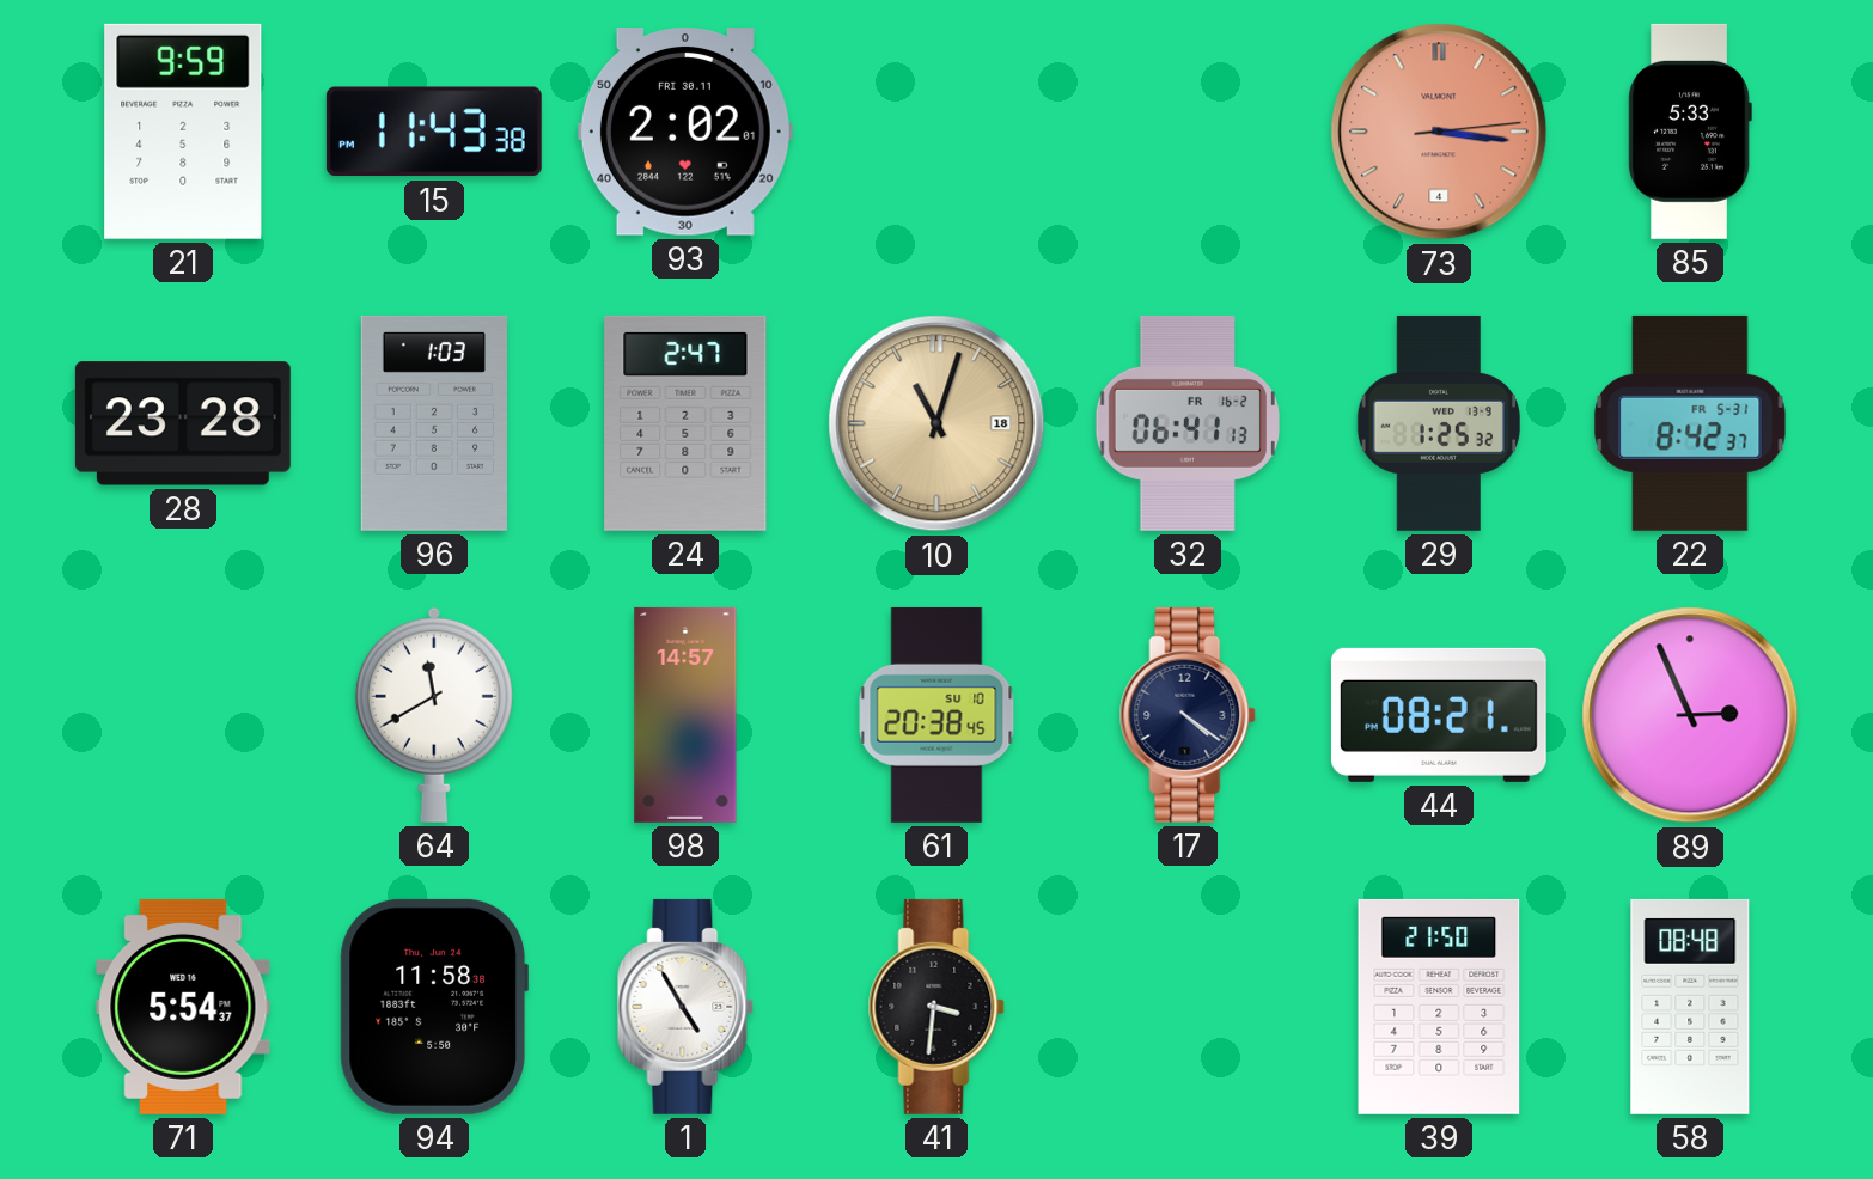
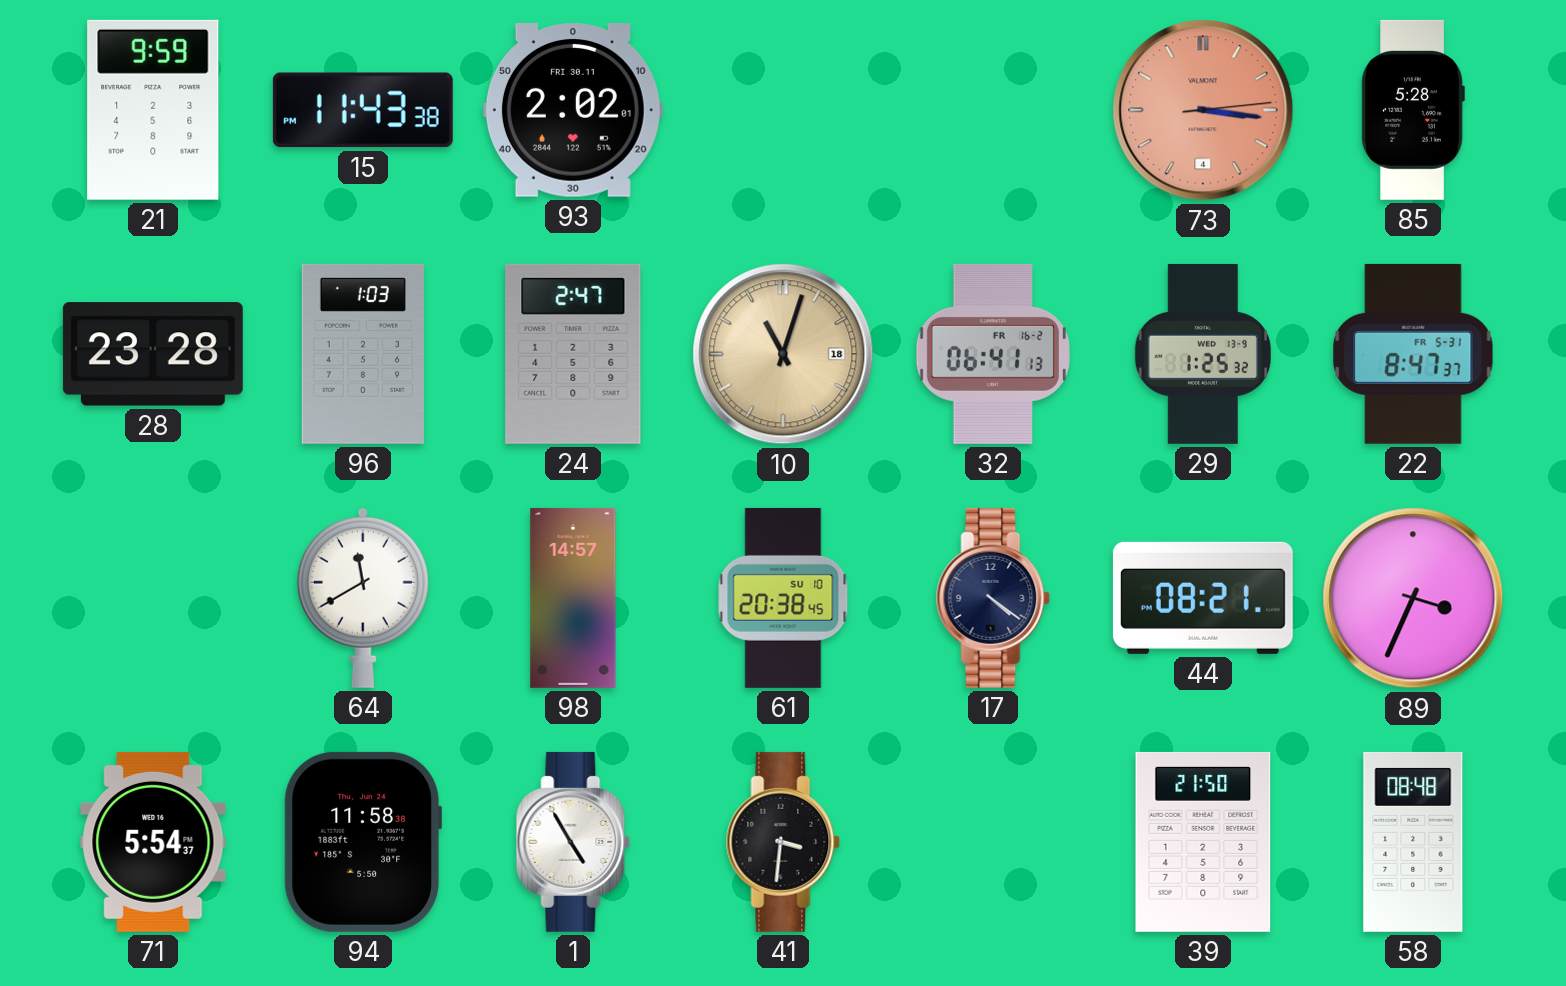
85: 5:33 -> 5:28 (1413, 110)
22: 8:42 -> 8:47 (1413, 354)
89: 2:56 -> 3:34 (1413, 598)
